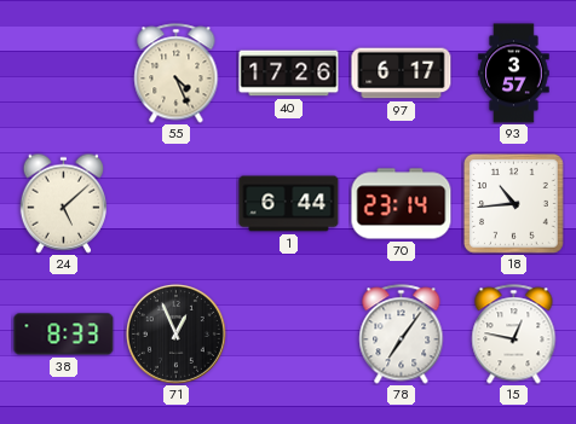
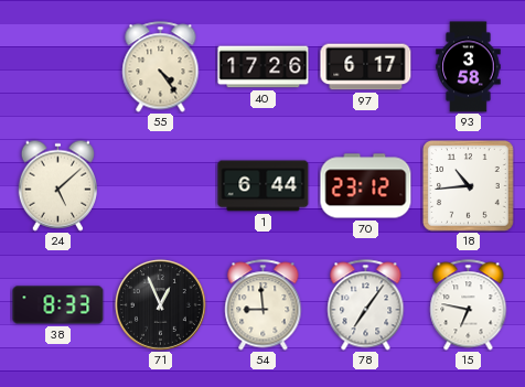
55: 4:26 -> 4:24 (161, 67)
93: 3:57 -> 3:58 (469, 67)
70: 23:14 -> 23:12 (366, 186)
54: none -> 8:59 (264, 305)
15: 12:47 -> 6:47 (469, 305)
